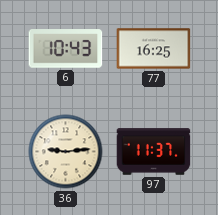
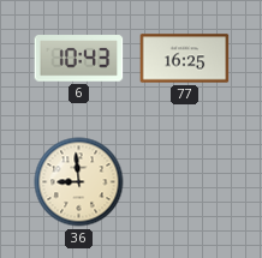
36: 9:14 -> 8:59 (79, 182)
97: 11:37 -> none (154, 152)
